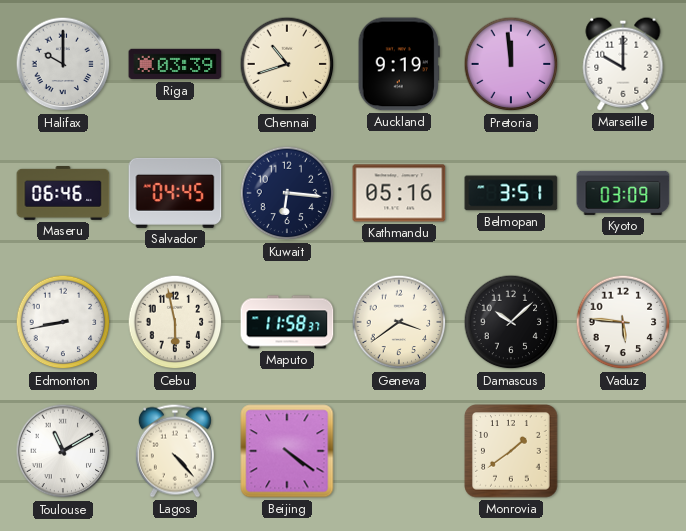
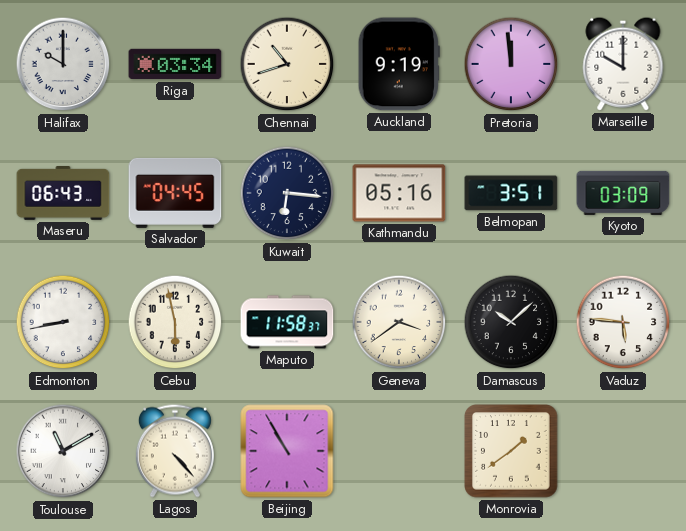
Riga: 03:39 -> 03:34 (175, 64)
Maseru: 06:46 -> 06:43 (63, 194)
Beijing: 4:21 -> 10:55 (287, 451)
